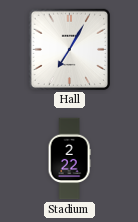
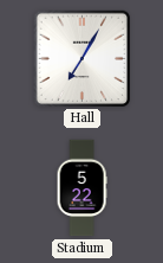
Stadium: 2:22 -> 5:22 (81, 188)
